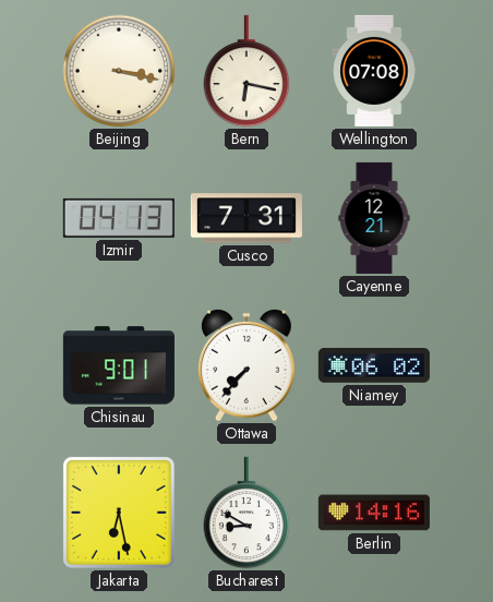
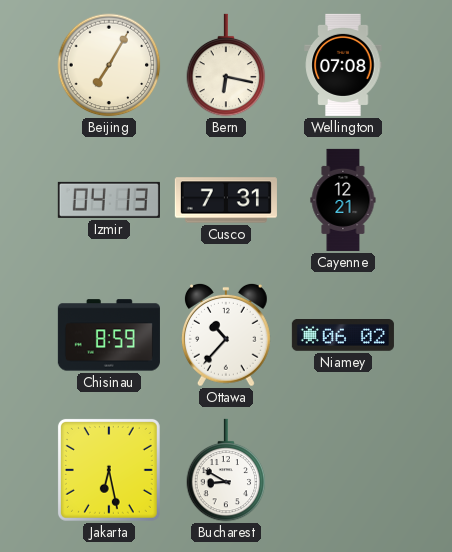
Beijing: 3:17 -> 7:05 (109, 65)
Chisinau: 9:01 -> 8:59 (109, 335)
Ottawa: 7:37 -> 10:37 (226, 335)
Berlin: 14:16 -> none (374, 513)
